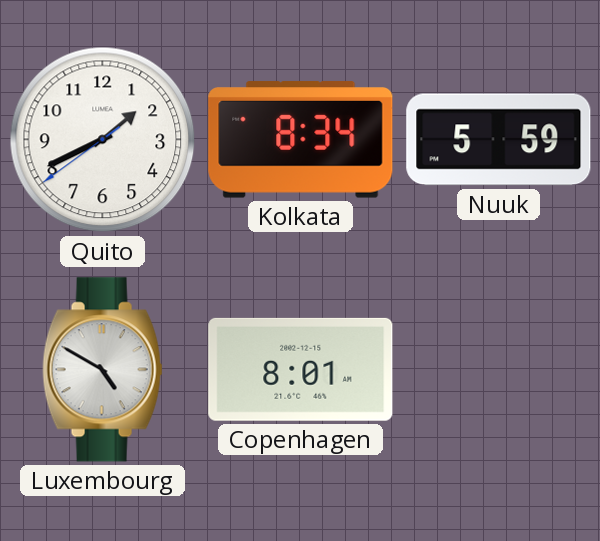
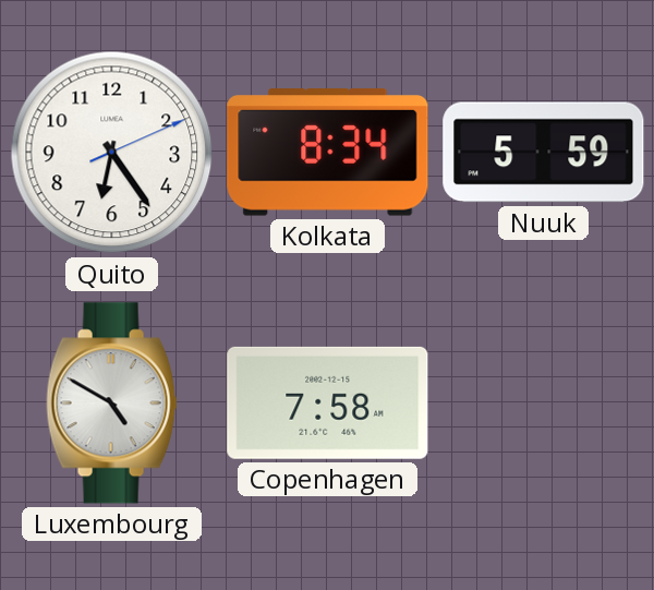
Quito: 1:40 -> 6:24 (112, 153)
Copenhagen: 8:01 -> 7:58 (328, 402)
